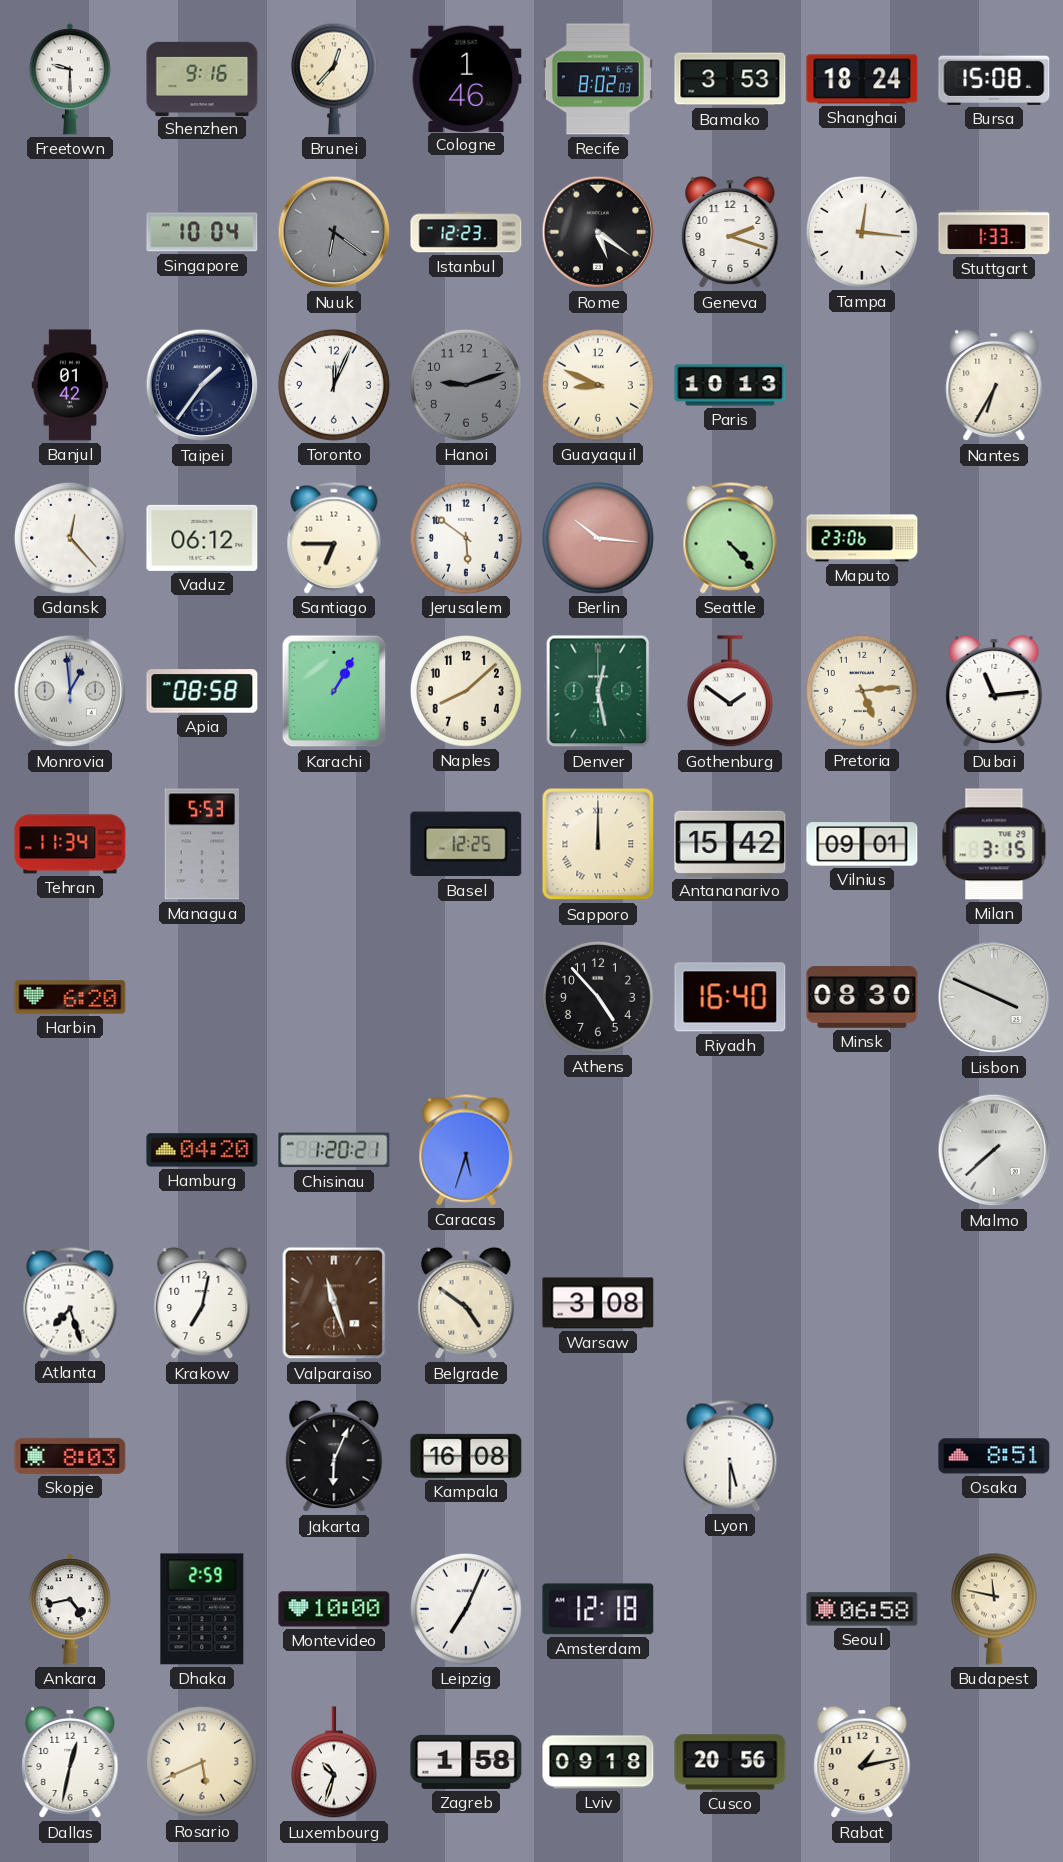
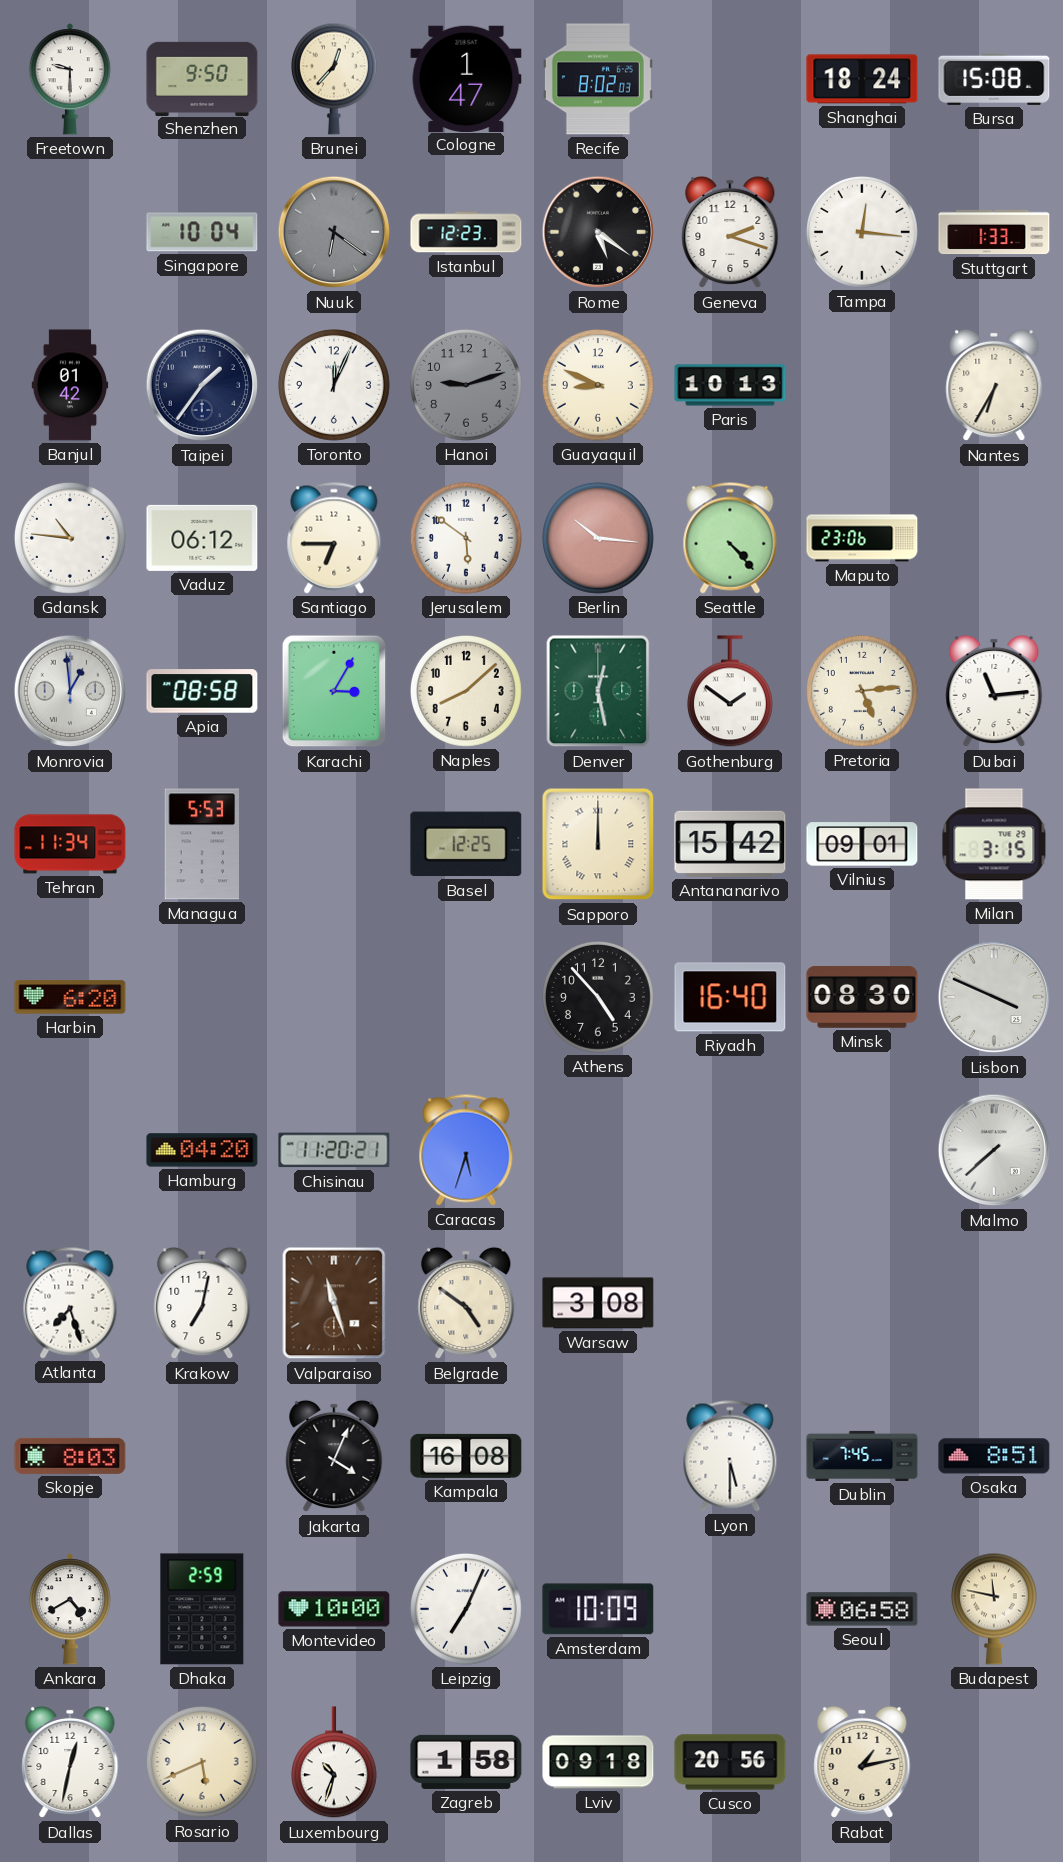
Shenzhen: 9:16 -> 9:50 (202, 78)
Cologne: 1:46 -> 1:47 (466, 78)
Bamako: 3:53 -> none (730, 79)
Gdansk: 12:23 -> 10:46 (70, 539)
Karachi: 1:05 -> 3:05 (334, 691)
Chisinau: 1:20 -> 11:20 (334, 1150)
Jakarta: 6:04 -> 4:04 (334, 1456)
Dublin: none -> 7:45 (862, 1456)
Ankara: 4:43 -> 4:40 (70, 1609)
Amsterdam: 12:18 -> 10:09 (598, 1609)
